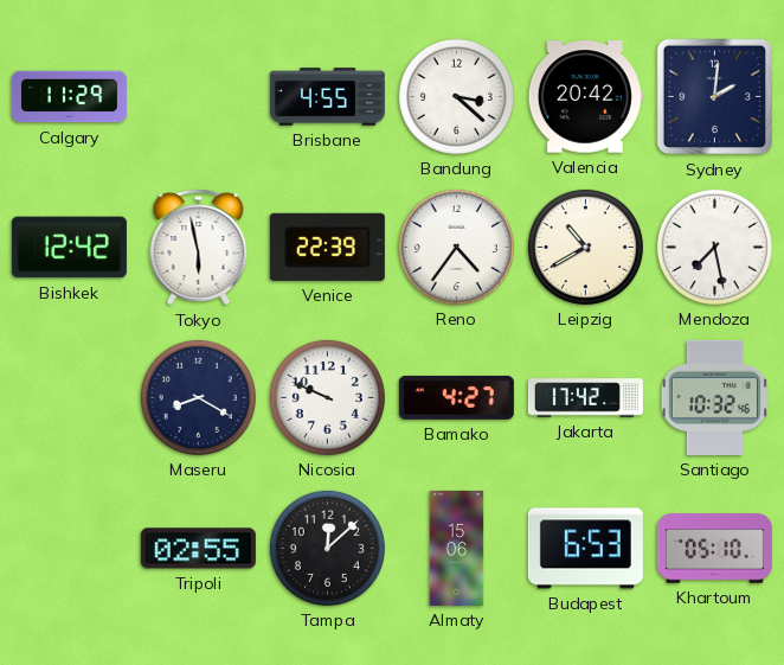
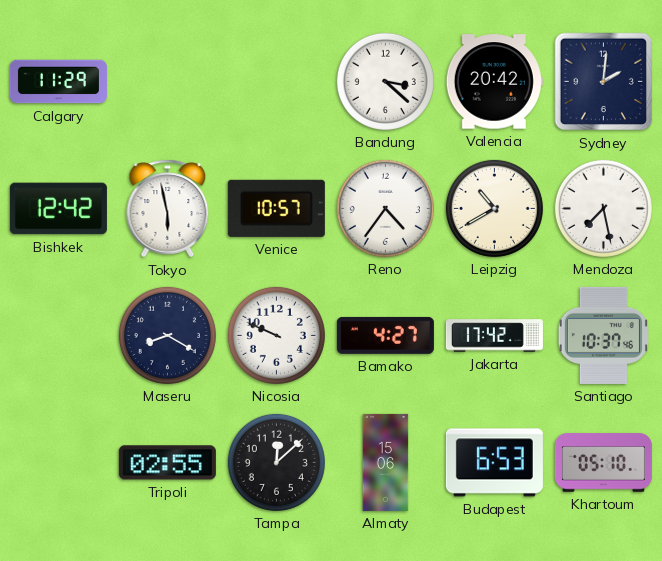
Brisbane: 4:55 -> none (327, 97)
Venice: 22:39 -> 10:57 (276, 208)
Santiago: 10:32 -> 10:37 (603, 335)
